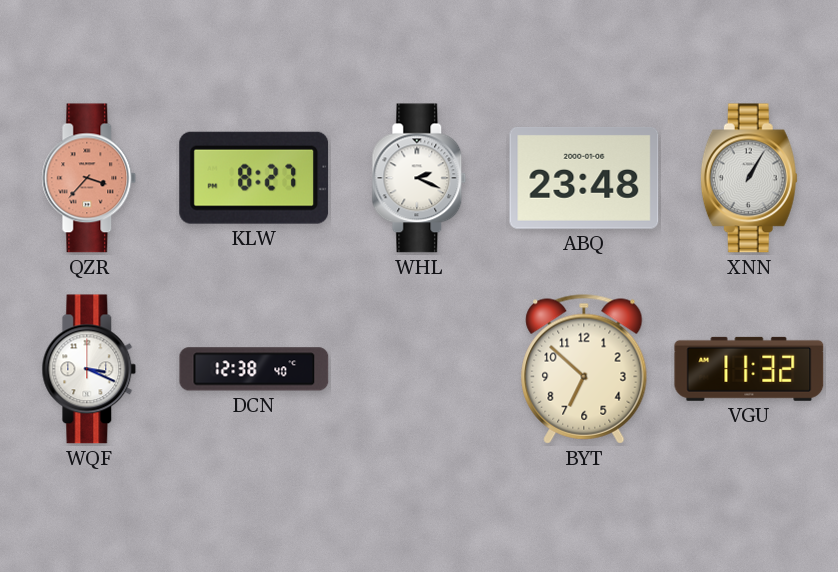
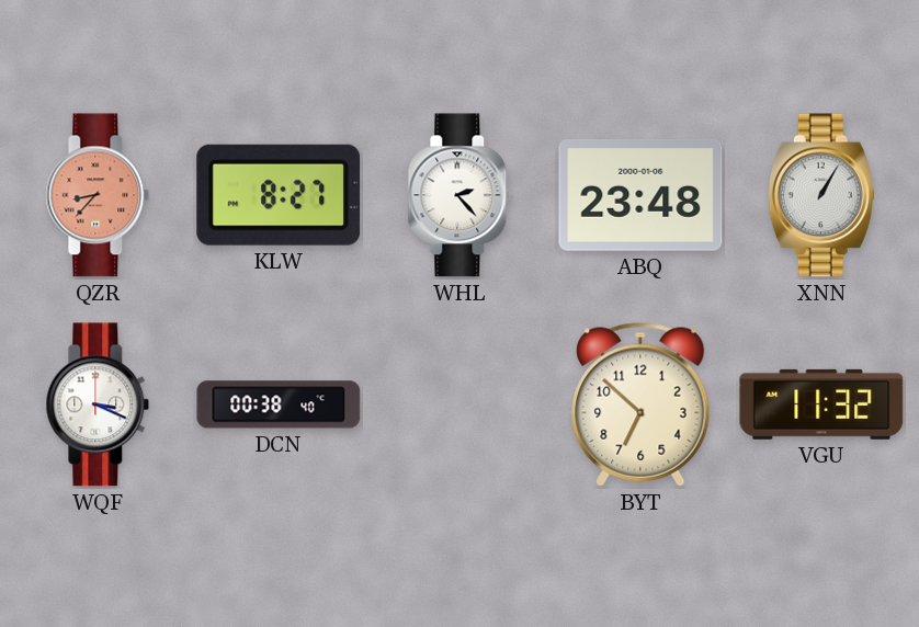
QZR: 3:37 -> 8:37 (98, 195)
WHL: 2:19 -> 2:23 (459, 195)
DCN: 12:38 -> 00:38 (279, 404)
